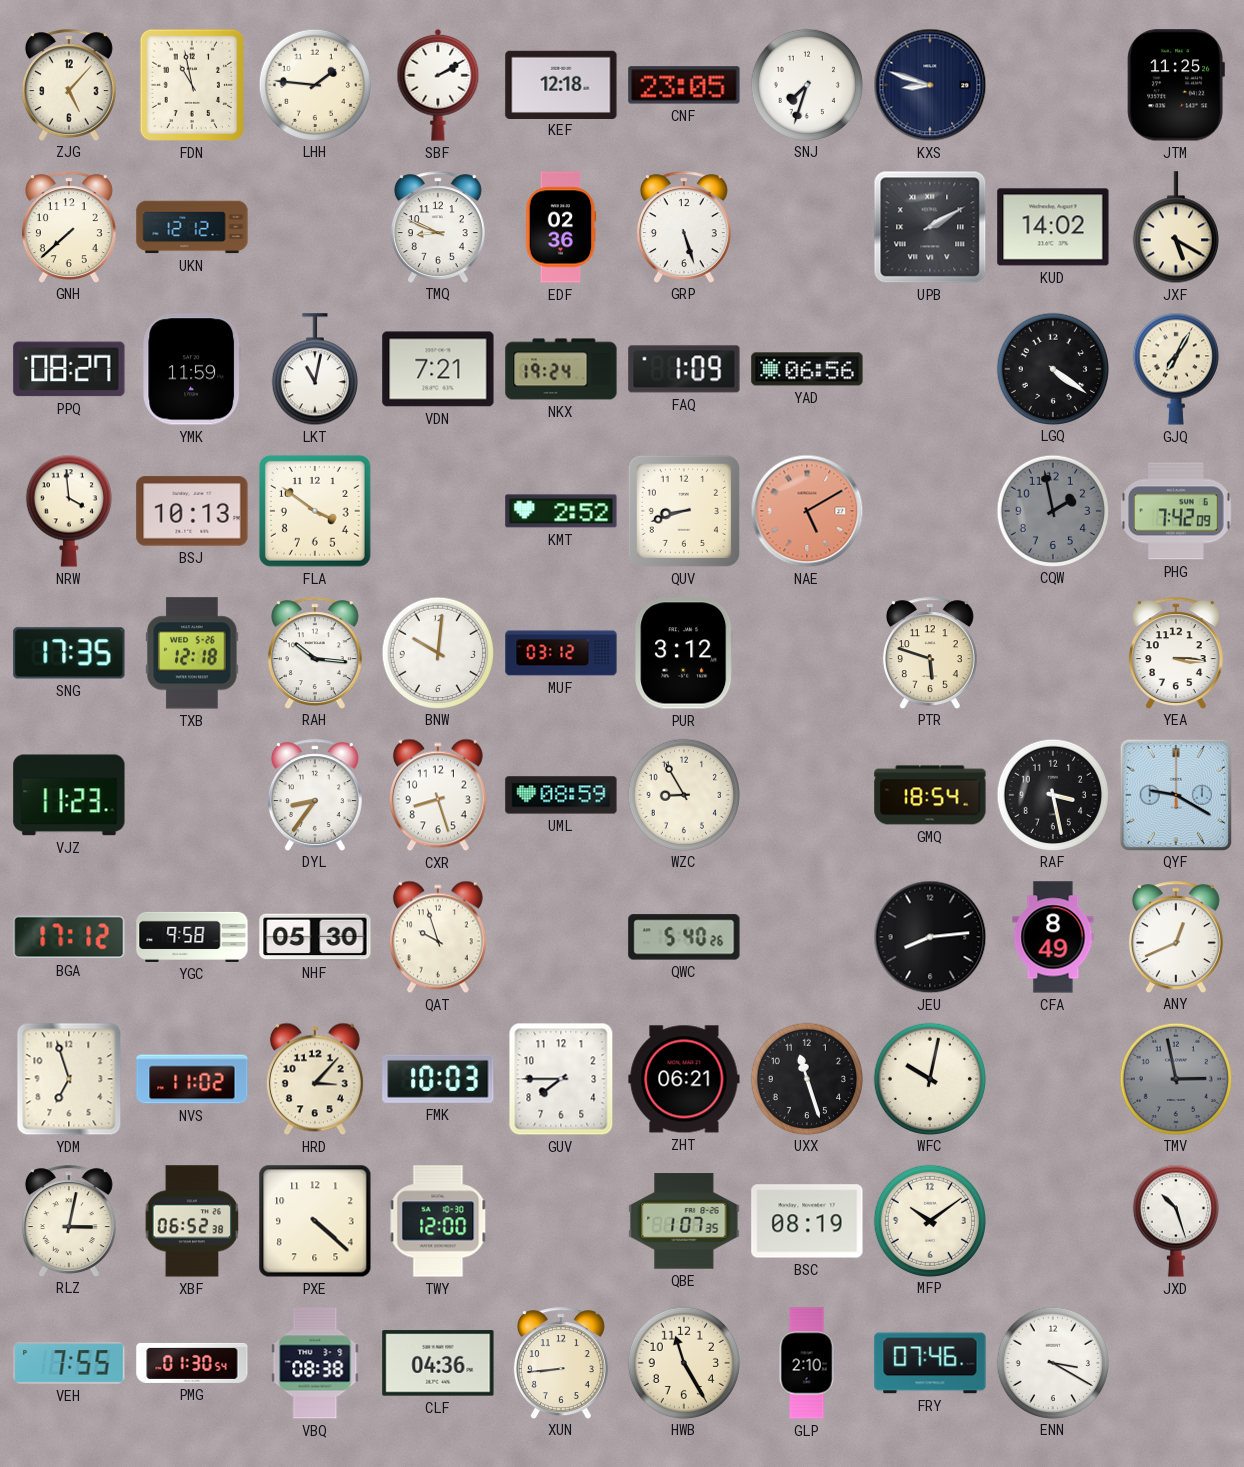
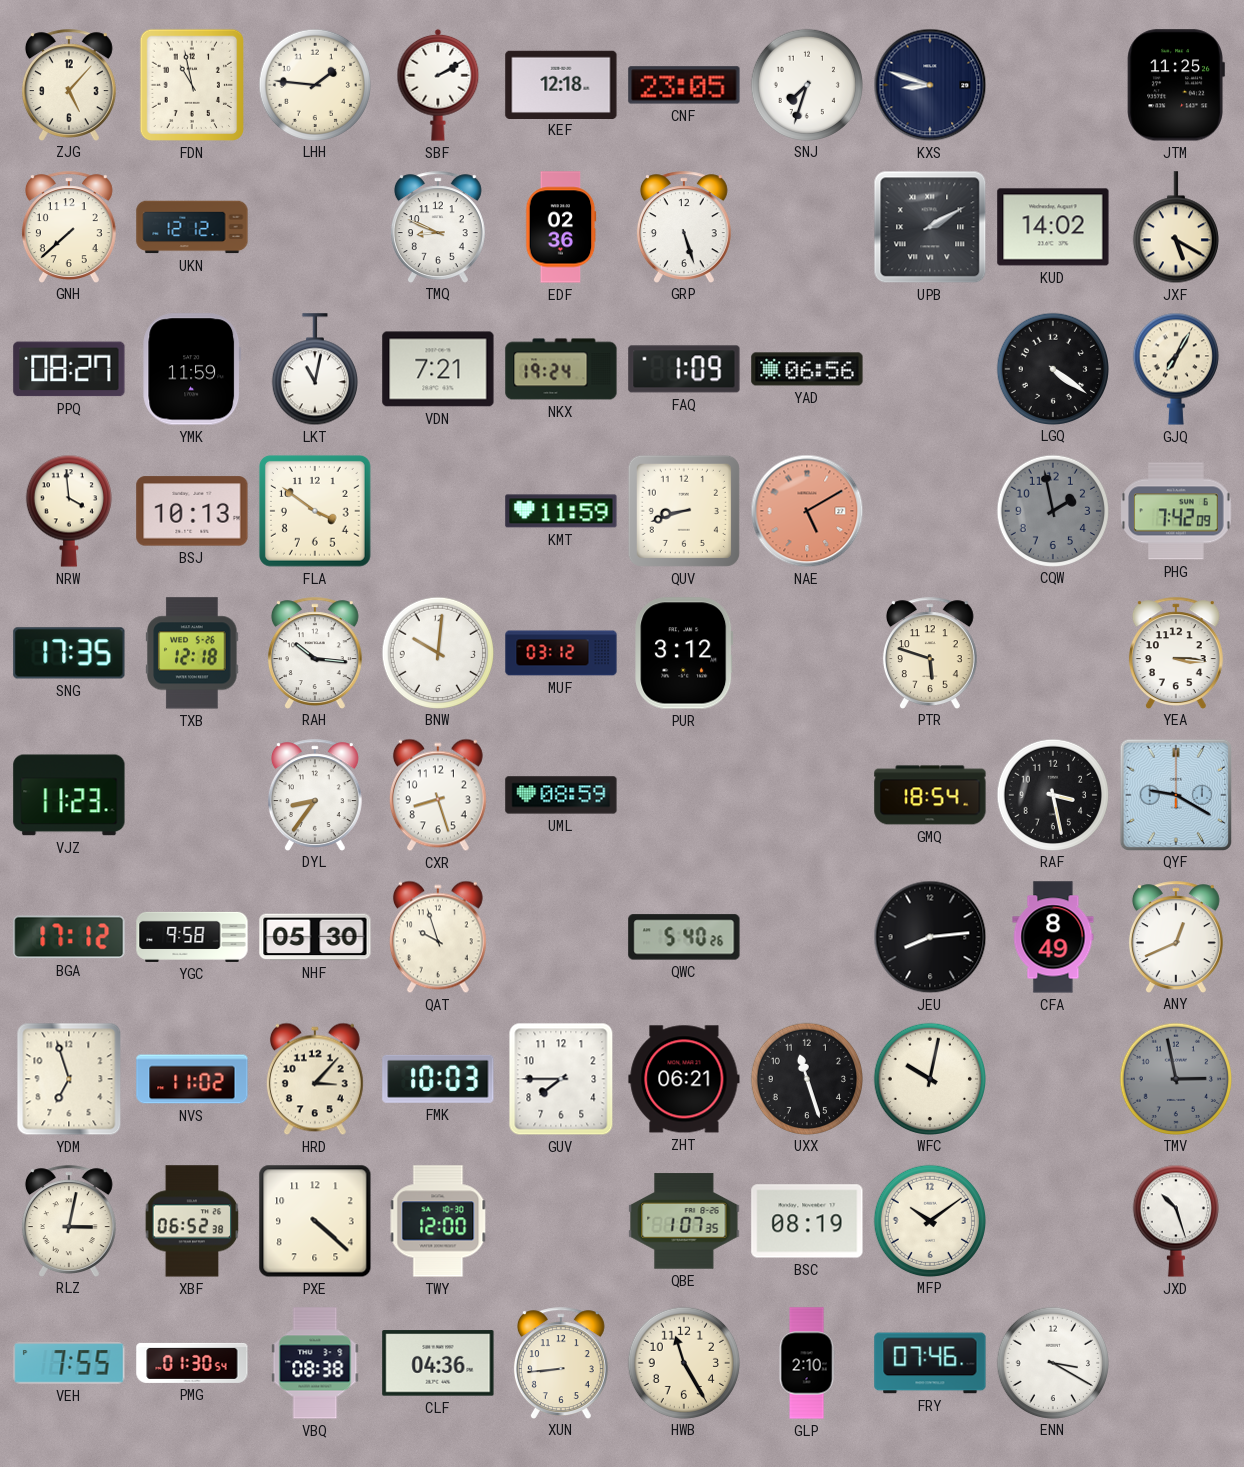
KMT: 2:52 -> 11:59 (561, 511)
WZC: 8:55 -> none (683, 794)
